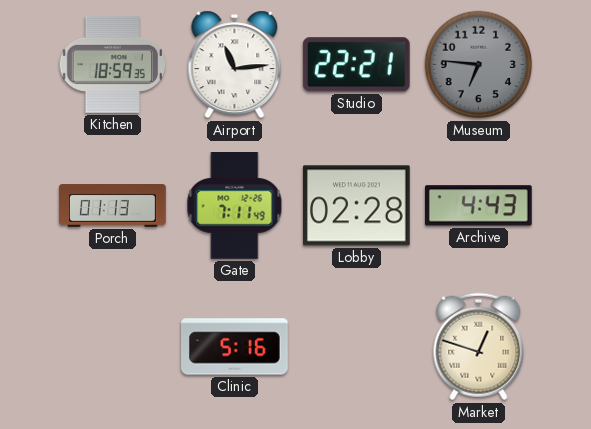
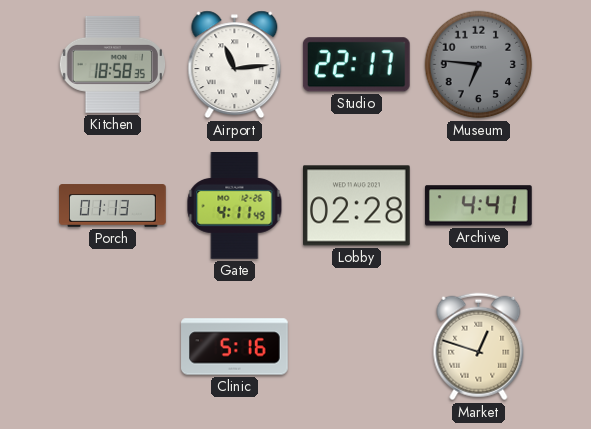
Kitchen: 18:59 -> 18:58 (112, 64)
Studio: 22:21 -> 22:17 (356, 65)
Gate: 7:11 -> 4:11 (235, 206)
Archive: 4:43 -> 4:41 (478, 206)
